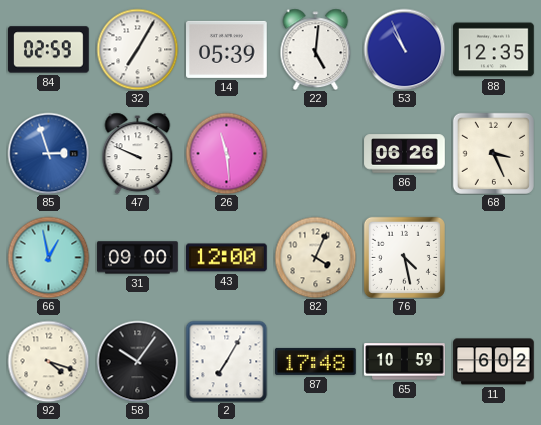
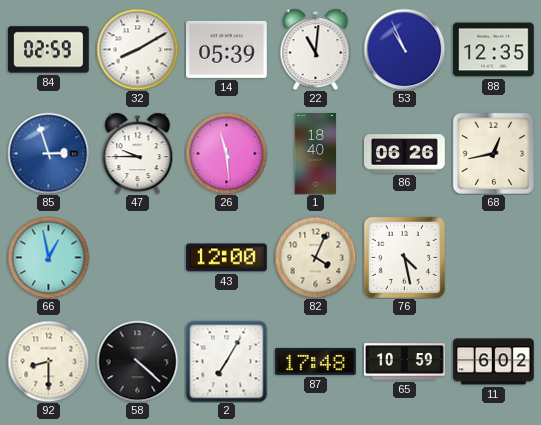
32: 7:05 -> 8:10 (137, 49)
22: 5:01 -> 11:01 (316, 49)
47: 9:49 -> 9:45 (138, 153)
1: none -> 18:40 (316, 154)
68: 3:26 -> 12:43 (493, 153)
31: 09:00 -> none (138, 258)
92: 4:18 -> 8:30 (48, 361)
58: 10:06 -> 4:22 (137, 361)
